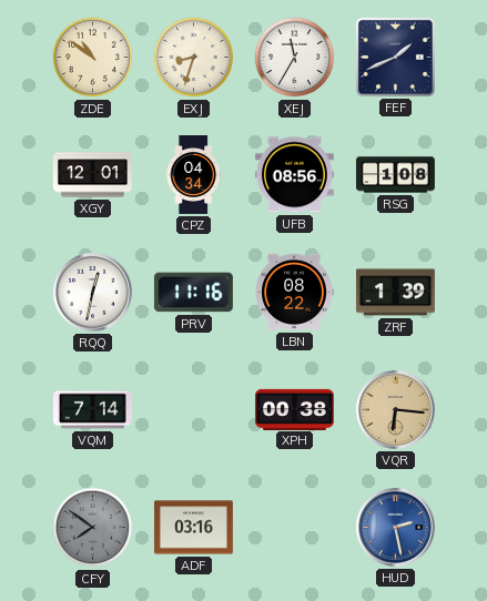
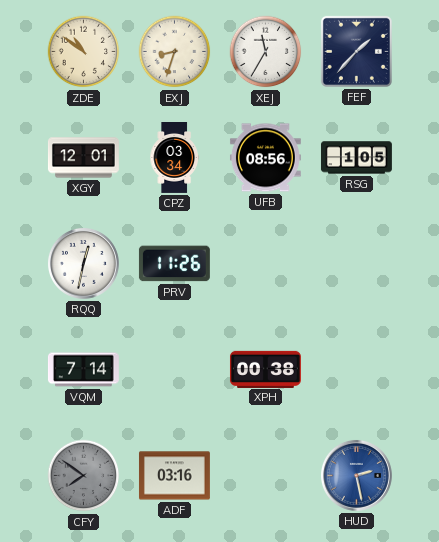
FEF: 1:41 -> 1:37 (356, 51)
CPZ: 04:34 -> 03:34 (174, 158)
RSG: 1:08 -> 1:05 (356, 158)
PRV: 11:16 -> 11:26 (174, 264)
LBN: 08:22 -> none (294, 292)
ZRF: 1:39 -> none (395, 293)
VQR: 6:16 -> none (395, 409)
